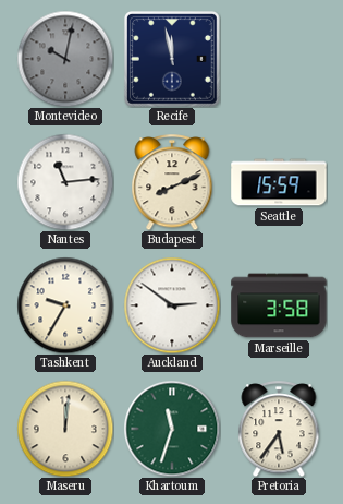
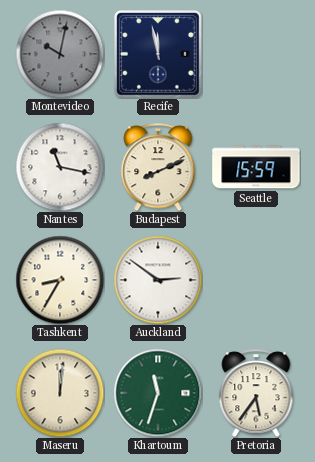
Nantes: 11:14 -> 11:17 (60, 167)
Tashkent: 9:35 -> 8:35 (60, 280)
Marseille: 3:58 -> none (279, 305)
